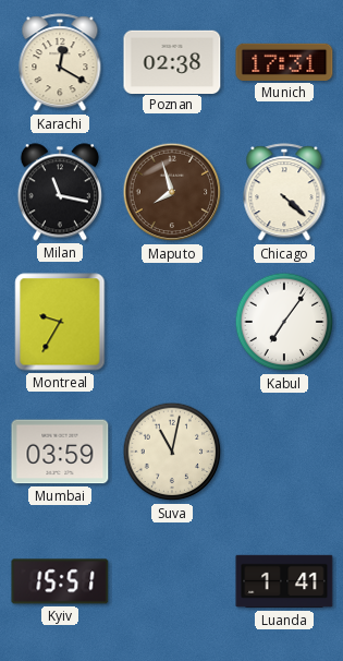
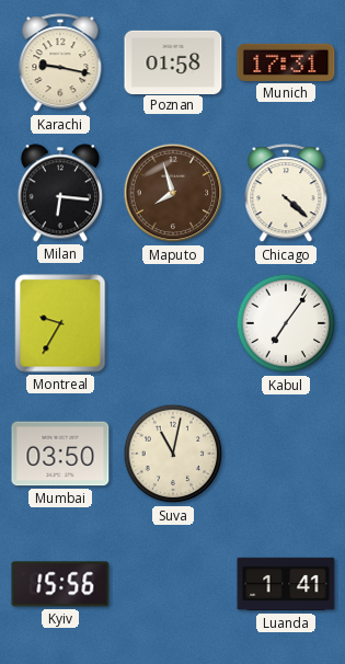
Karachi: 12:20 -> 9:17 (60, 64)
Poznan: 02:38 -> 01:58 (173, 61)
Milan: 11:17 -> 6:16 (60, 193)
Mumbai: 03:59 -> 03:50 (60, 454)
Kyiv: 15:51 -> 15:56 (60, 584)
